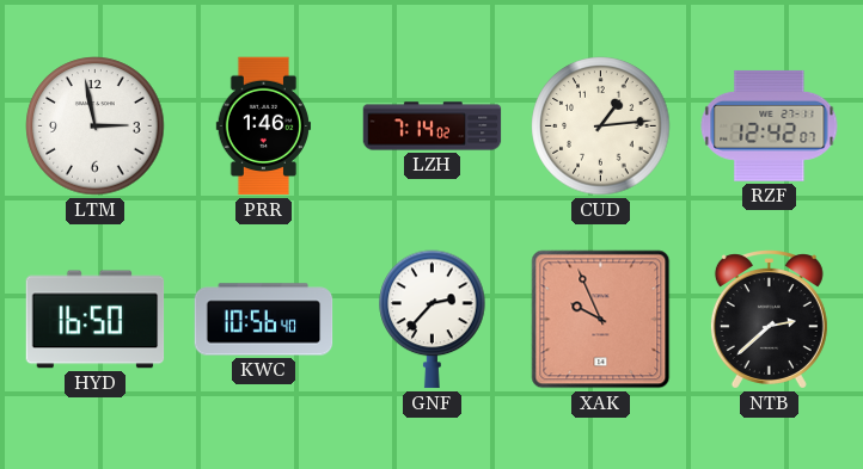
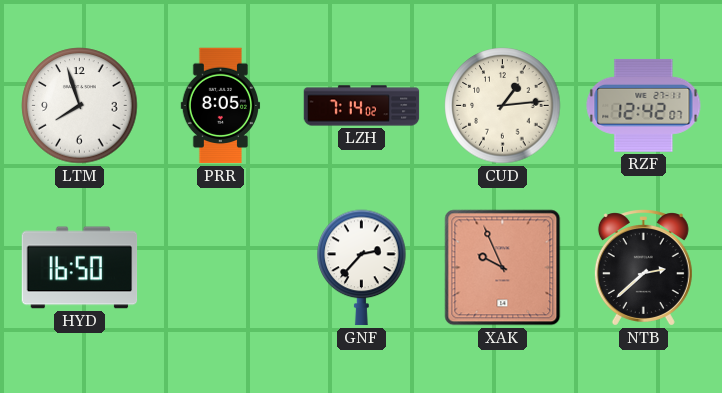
LTM: 2:58 -> 7:57 (80, 106)
PRR: 1:46 -> 8:05 (221, 106)
KWC: 10:56 -> none (264, 320)
